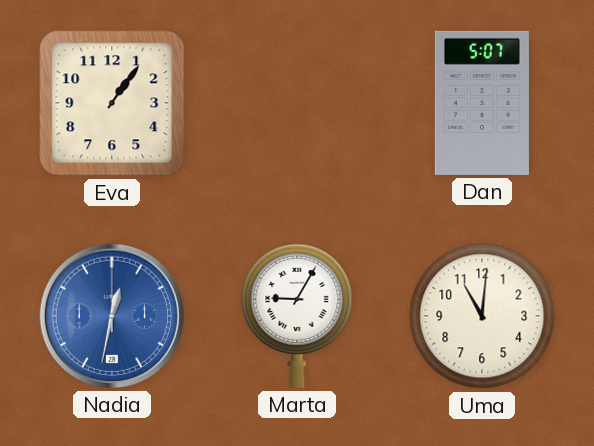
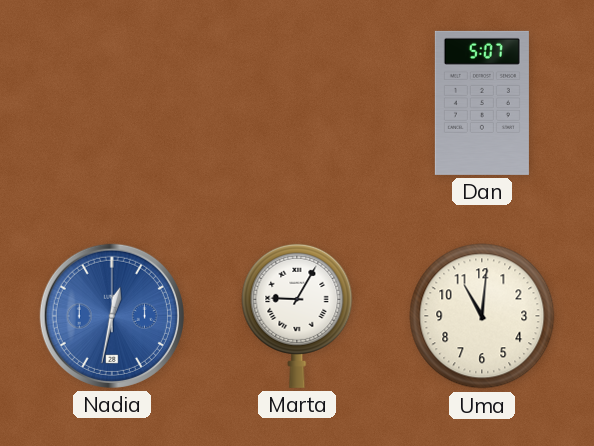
Eva: 1:06 -> none (112, 103)
